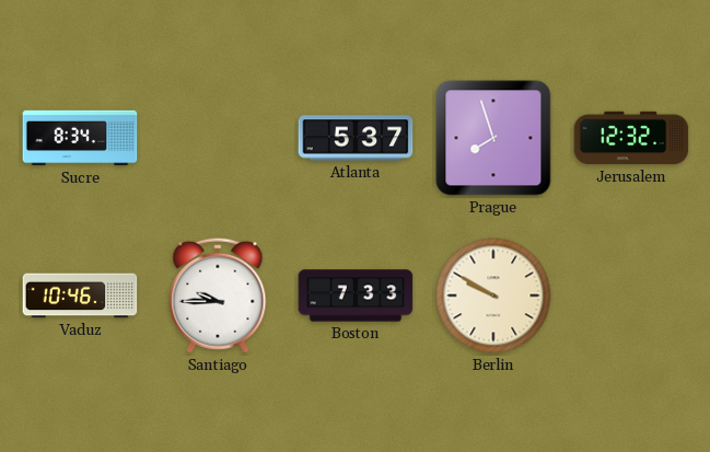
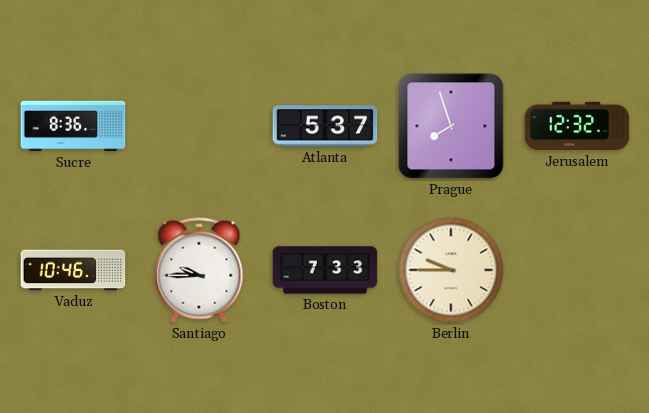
Sucre: 8:34 -> 8:36 (73, 126)
Berlin: 9:50 -> 9:45 (451, 270)
